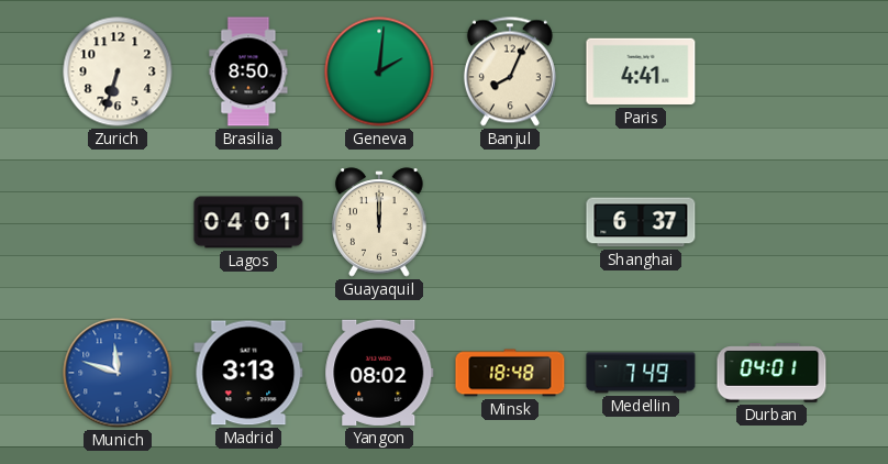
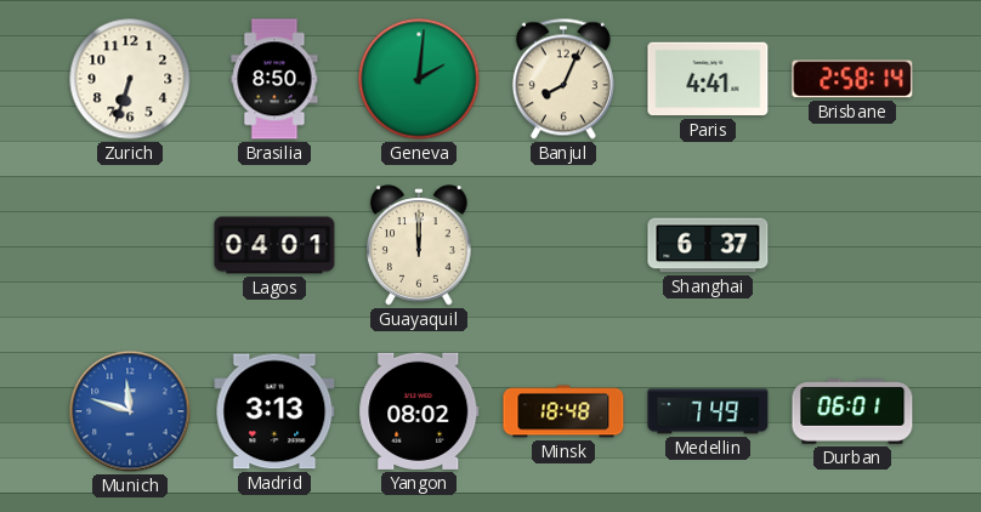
Brisbane: none -> 2:58 (852, 79)
Durban: 04:01 -> 06:01 (852, 411)
